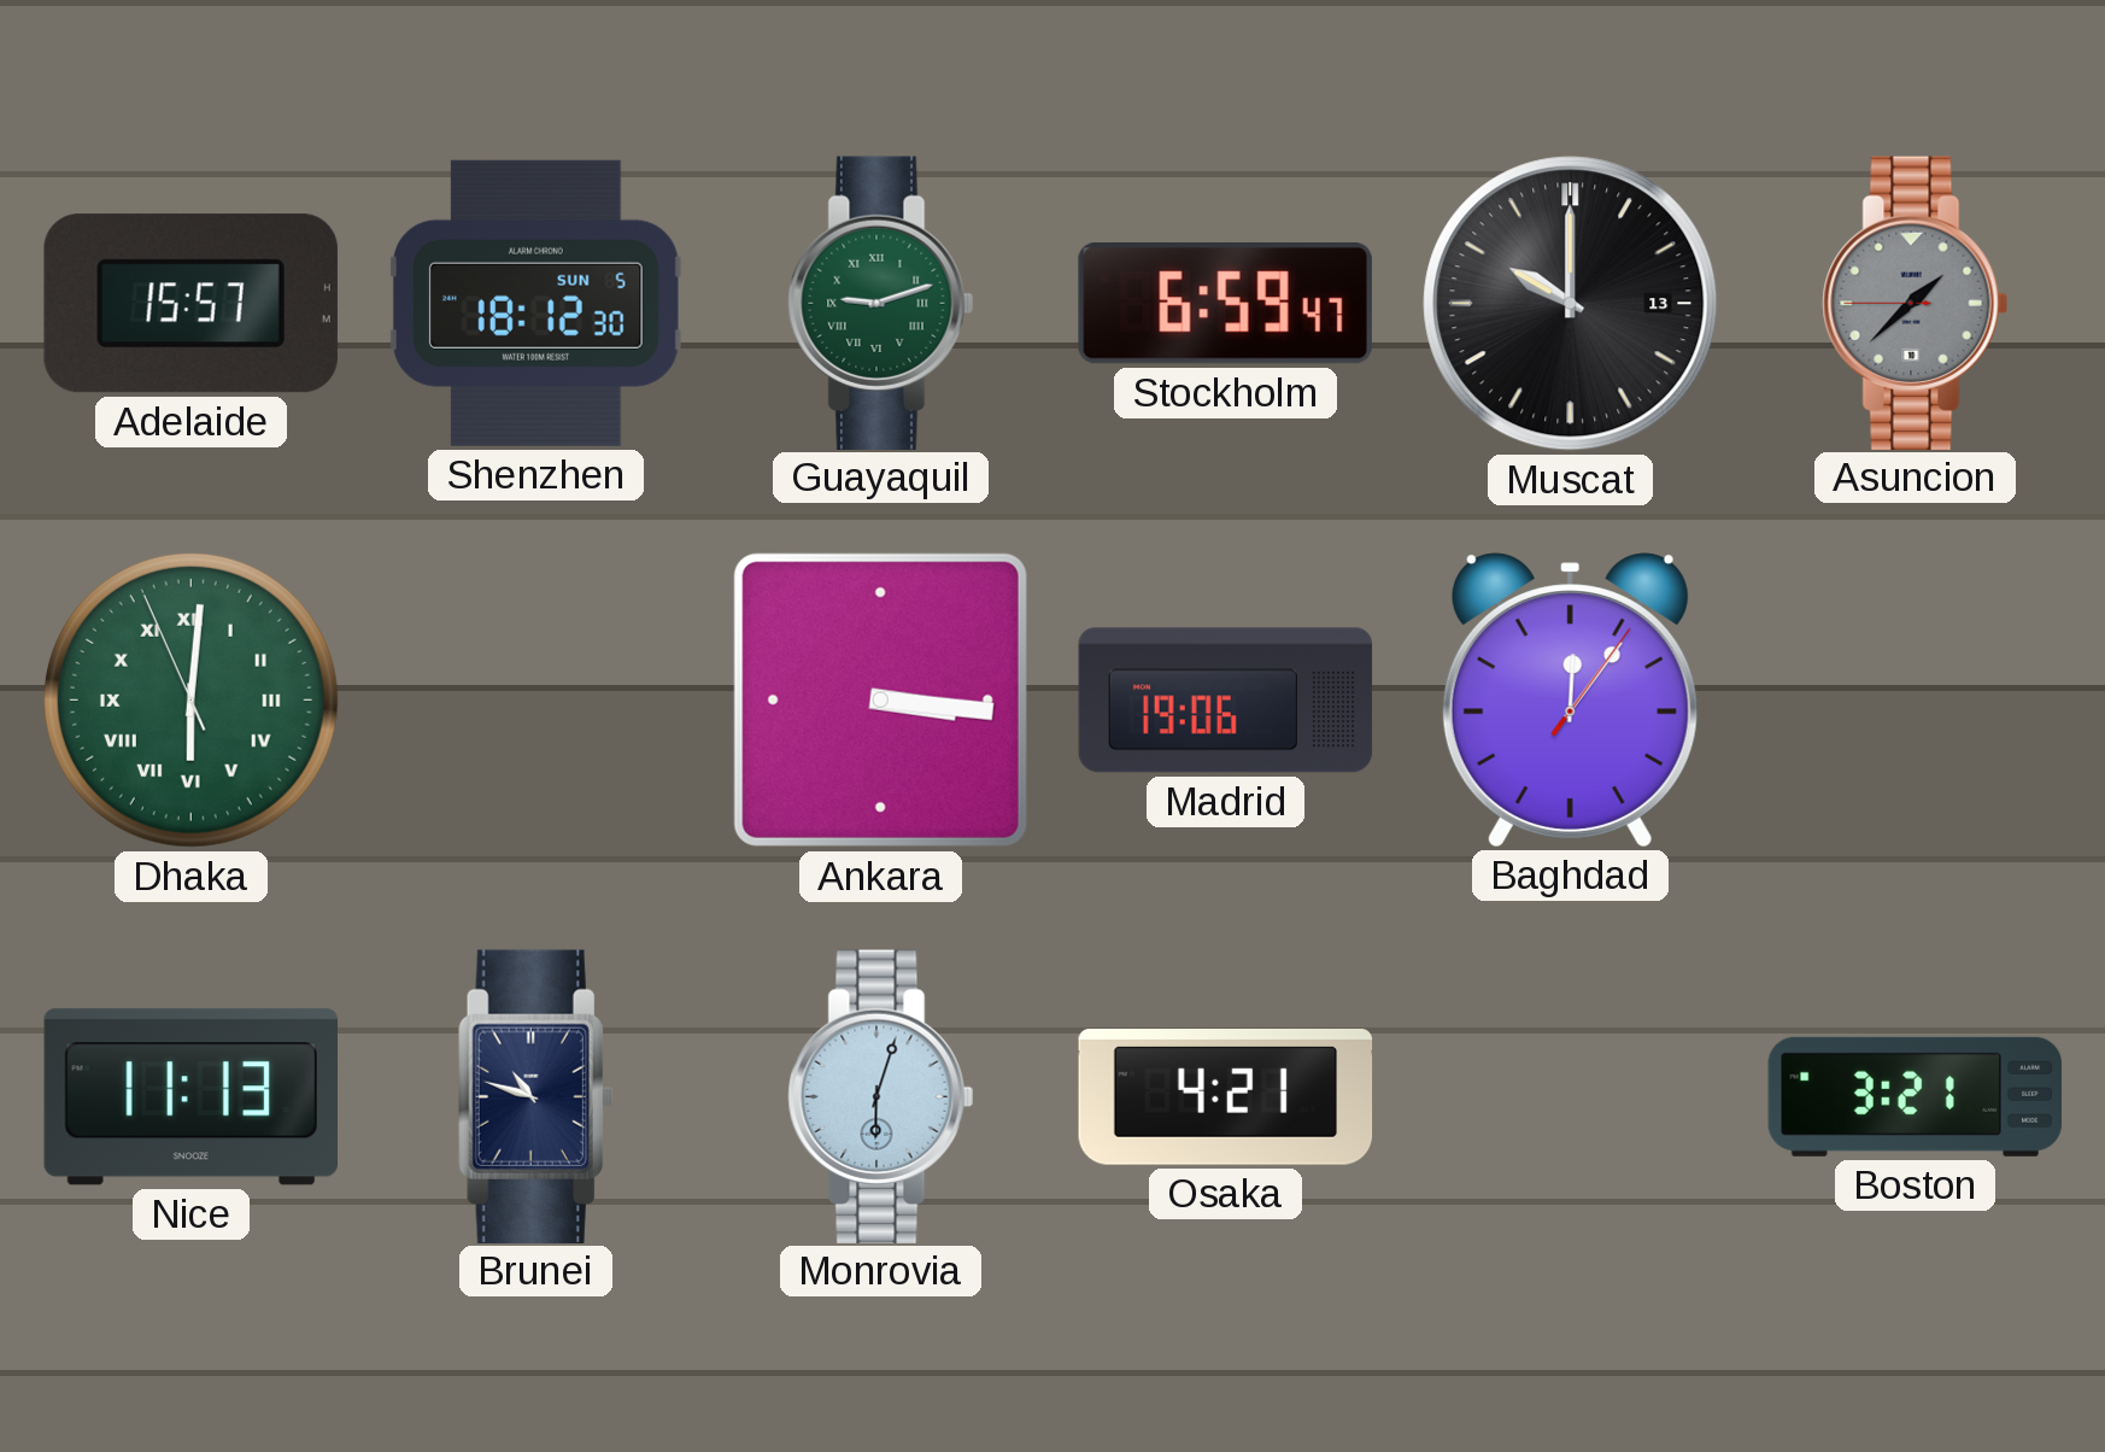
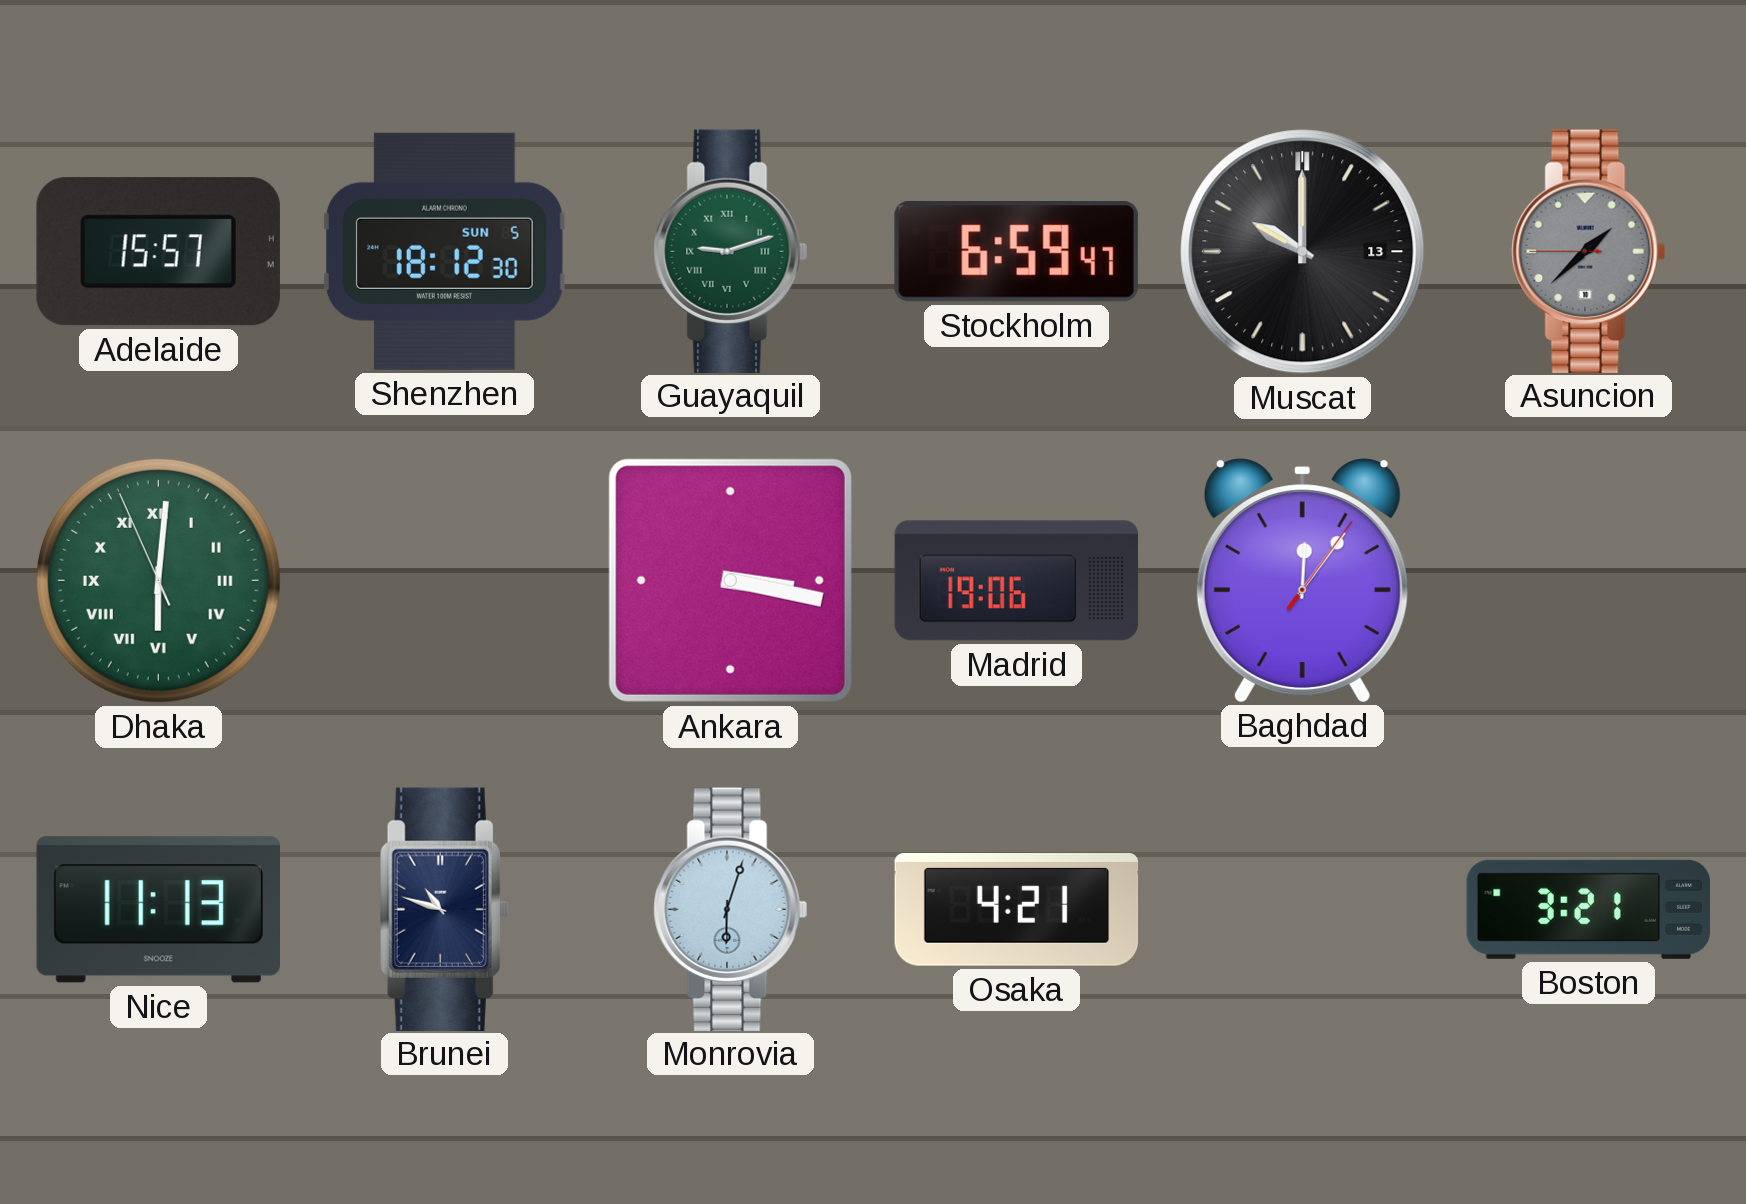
Ankara: 3:16 -> 3:17 (730, 580)
